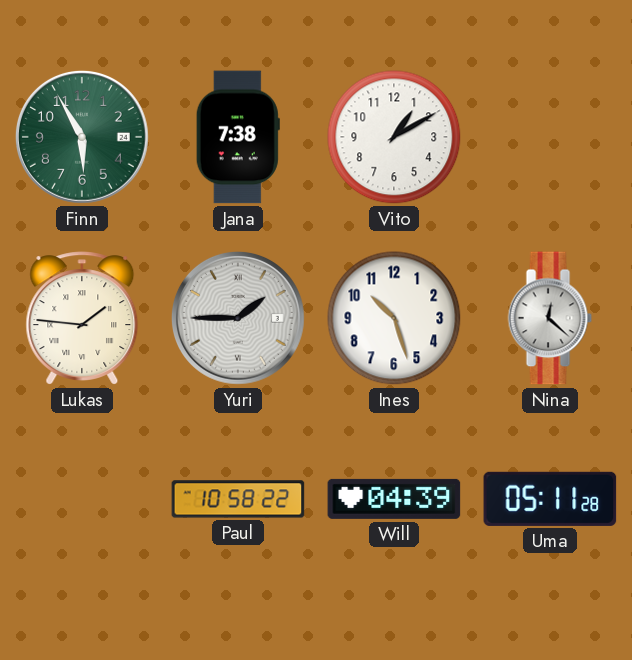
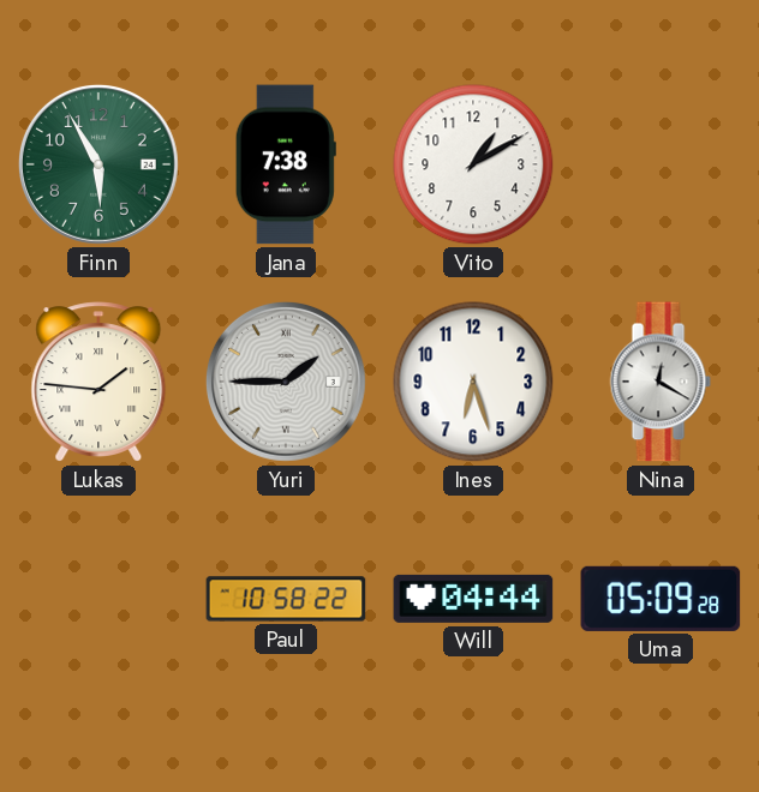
Ines: 10:27 -> 6:27 (473, 382)
Nina: 12:22 -> 12:20 (661, 382)
Will: 04:39 -> 04:44 (473, 599)
Uma: 05:11 -> 05:09 (661, 599)
